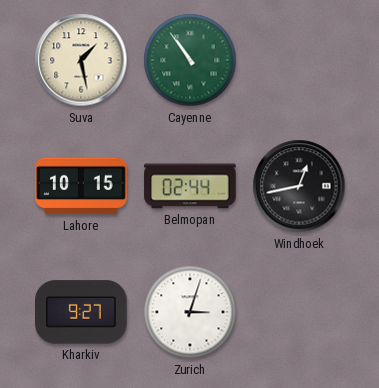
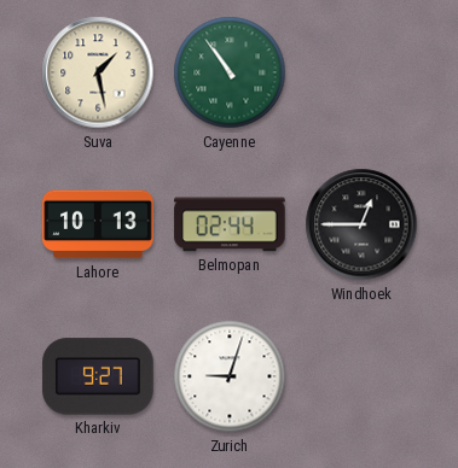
Lahore: 10:15 -> 10:13 (98, 224)
Windhoek: 12:43 -> 12:45 (361, 224)
Zurich: 3:03 -> 9:03 (230, 376)
